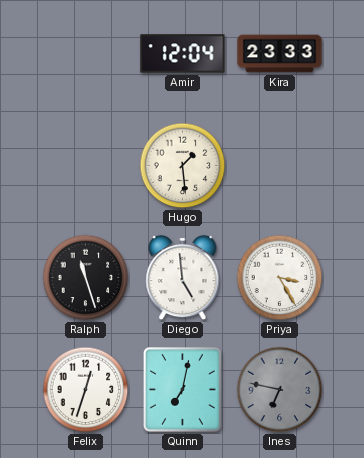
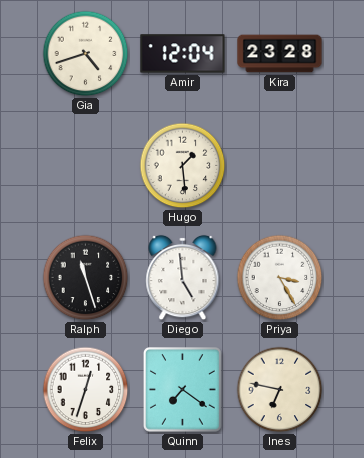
Gia: none -> 4:42 (86, 54)
Kira: 23:33 -> 23:28 (280, 54)
Quinn: 7:02 -> 7:21 (182, 390)
Ines dial: grey -> cream (280, 390)
